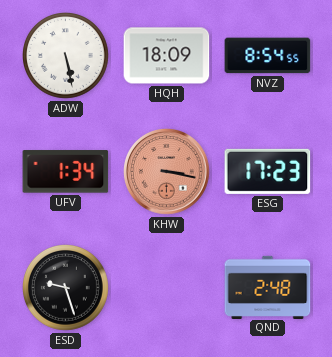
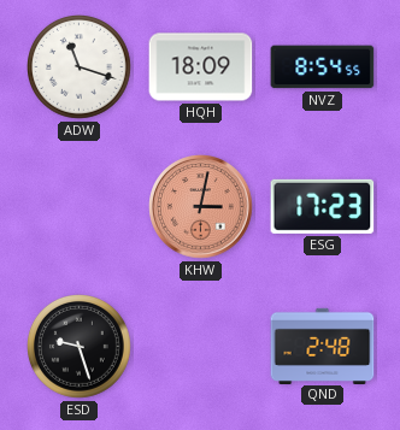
ADW: 5:28 -> 11:18 (80, 67)
UFV: 1:34 -> none (66, 172)
KHW: 3:17 -> 3:02 (201, 207)
